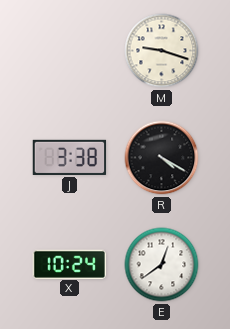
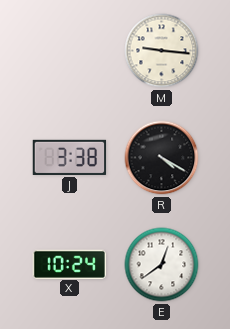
M: 9:18 -> 9:16 (162, 51)
